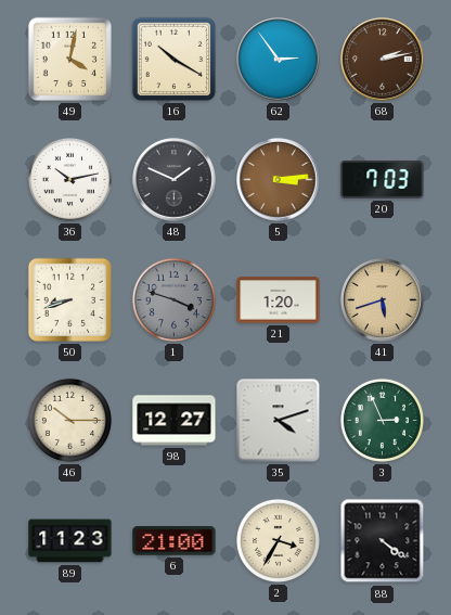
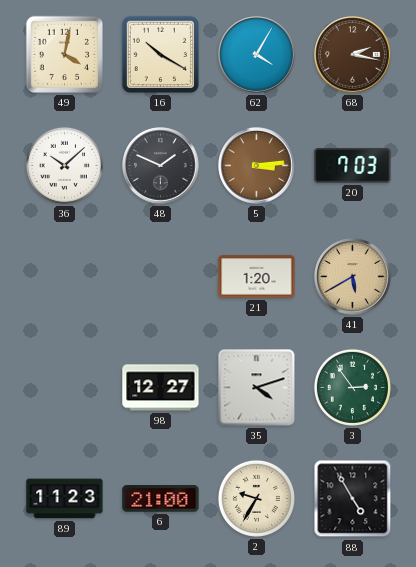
62: 2:54 -> 4:05 (257, 55)
68: 2:13 -> 2:17 (353, 55)
36: 10:13 -> 10:08 (64, 165)
50: 8:42 -> none (69, 299)
1: 3:48 -> none (173, 299)
41: 5:42 -> 5:40 (353, 277)
46: 10:15 -> none (69, 420)
3: 2:56 -> 2:54 (352, 387)
2: 3:35 -> 9:35 (256, 498)
88: 4:21 -> 4:55 (353, 499)
